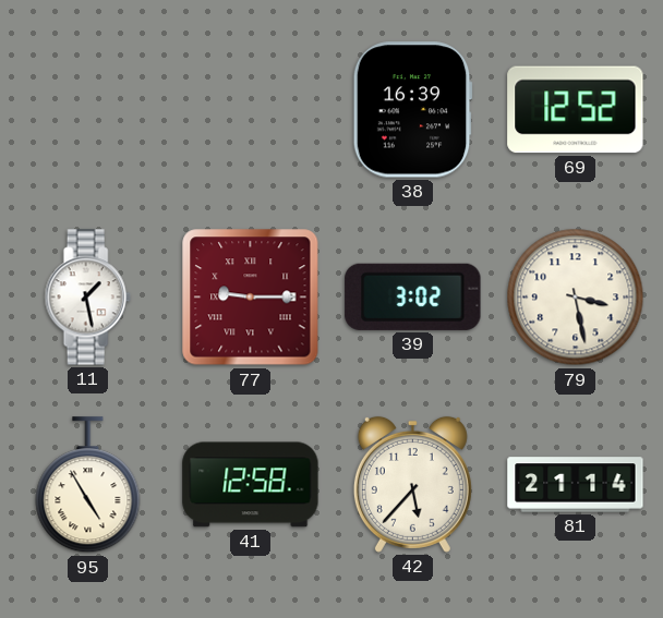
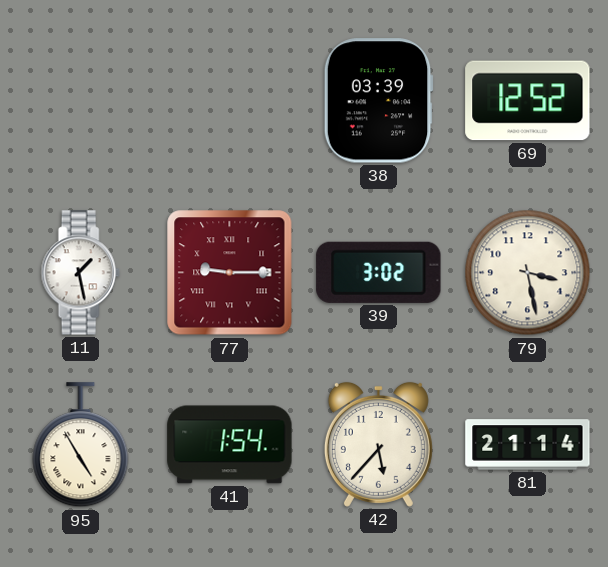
38: 16:39 -> 03:39 (378, 101)
41: 12:58 -> 1:54 (230, 445)
